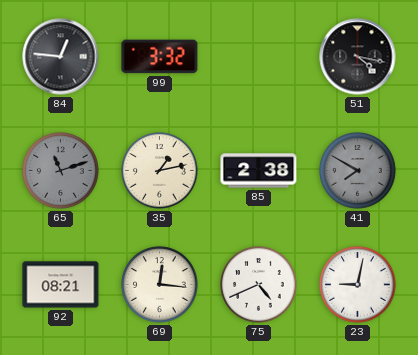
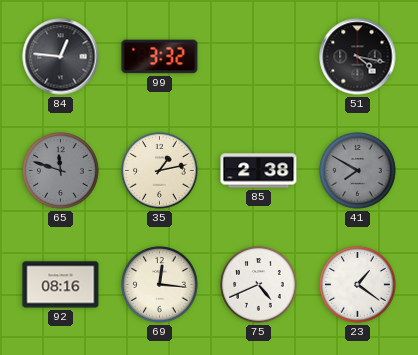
65: 11:12 -> 11:48 (61, 171)
92: 08:21 -> 08:16 (61, 285)
23: 9:02 -> 1:21 (358, 285)
